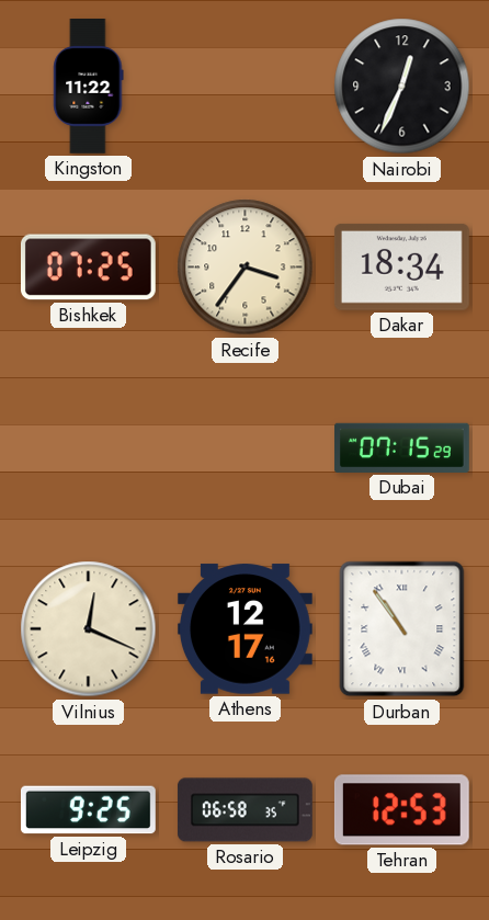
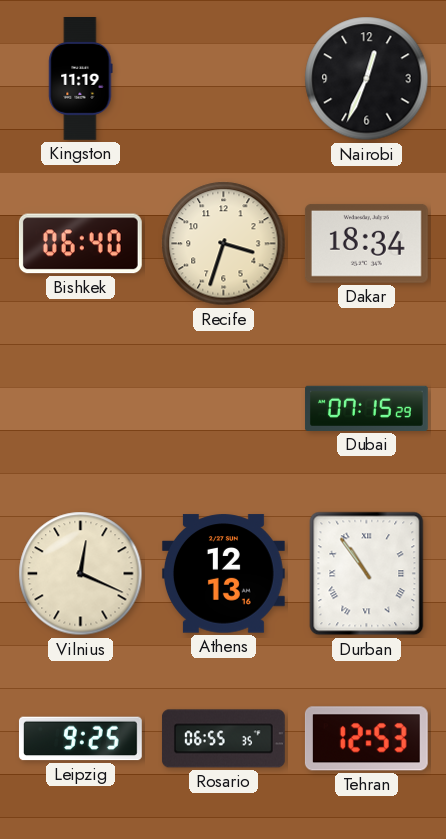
Kingston: 11:22 -> 11:19 (81, 79)
Bishkek: 07:25 -> 06:40 (80, 244)
Recife: 3:36 -> 3:33 (224, 244)
Athens: 12:17 -> 12:13 (223, 574)
Rosario: 06:58 -> 06:55 (223, 739)
